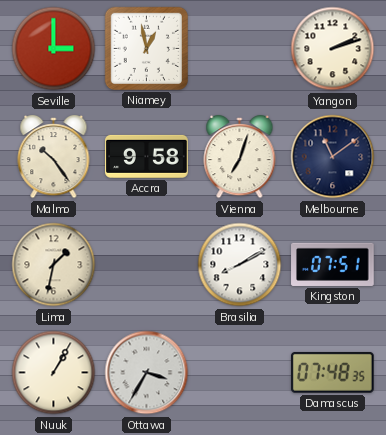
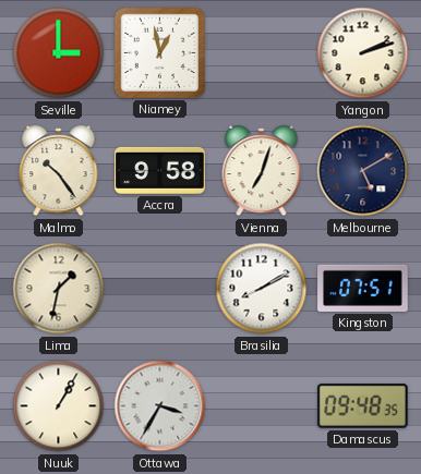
Melbourne: 11:09 -> 5:10 (363, 171)
Damascus: 07:48 -> 09:48 (362, 405)
